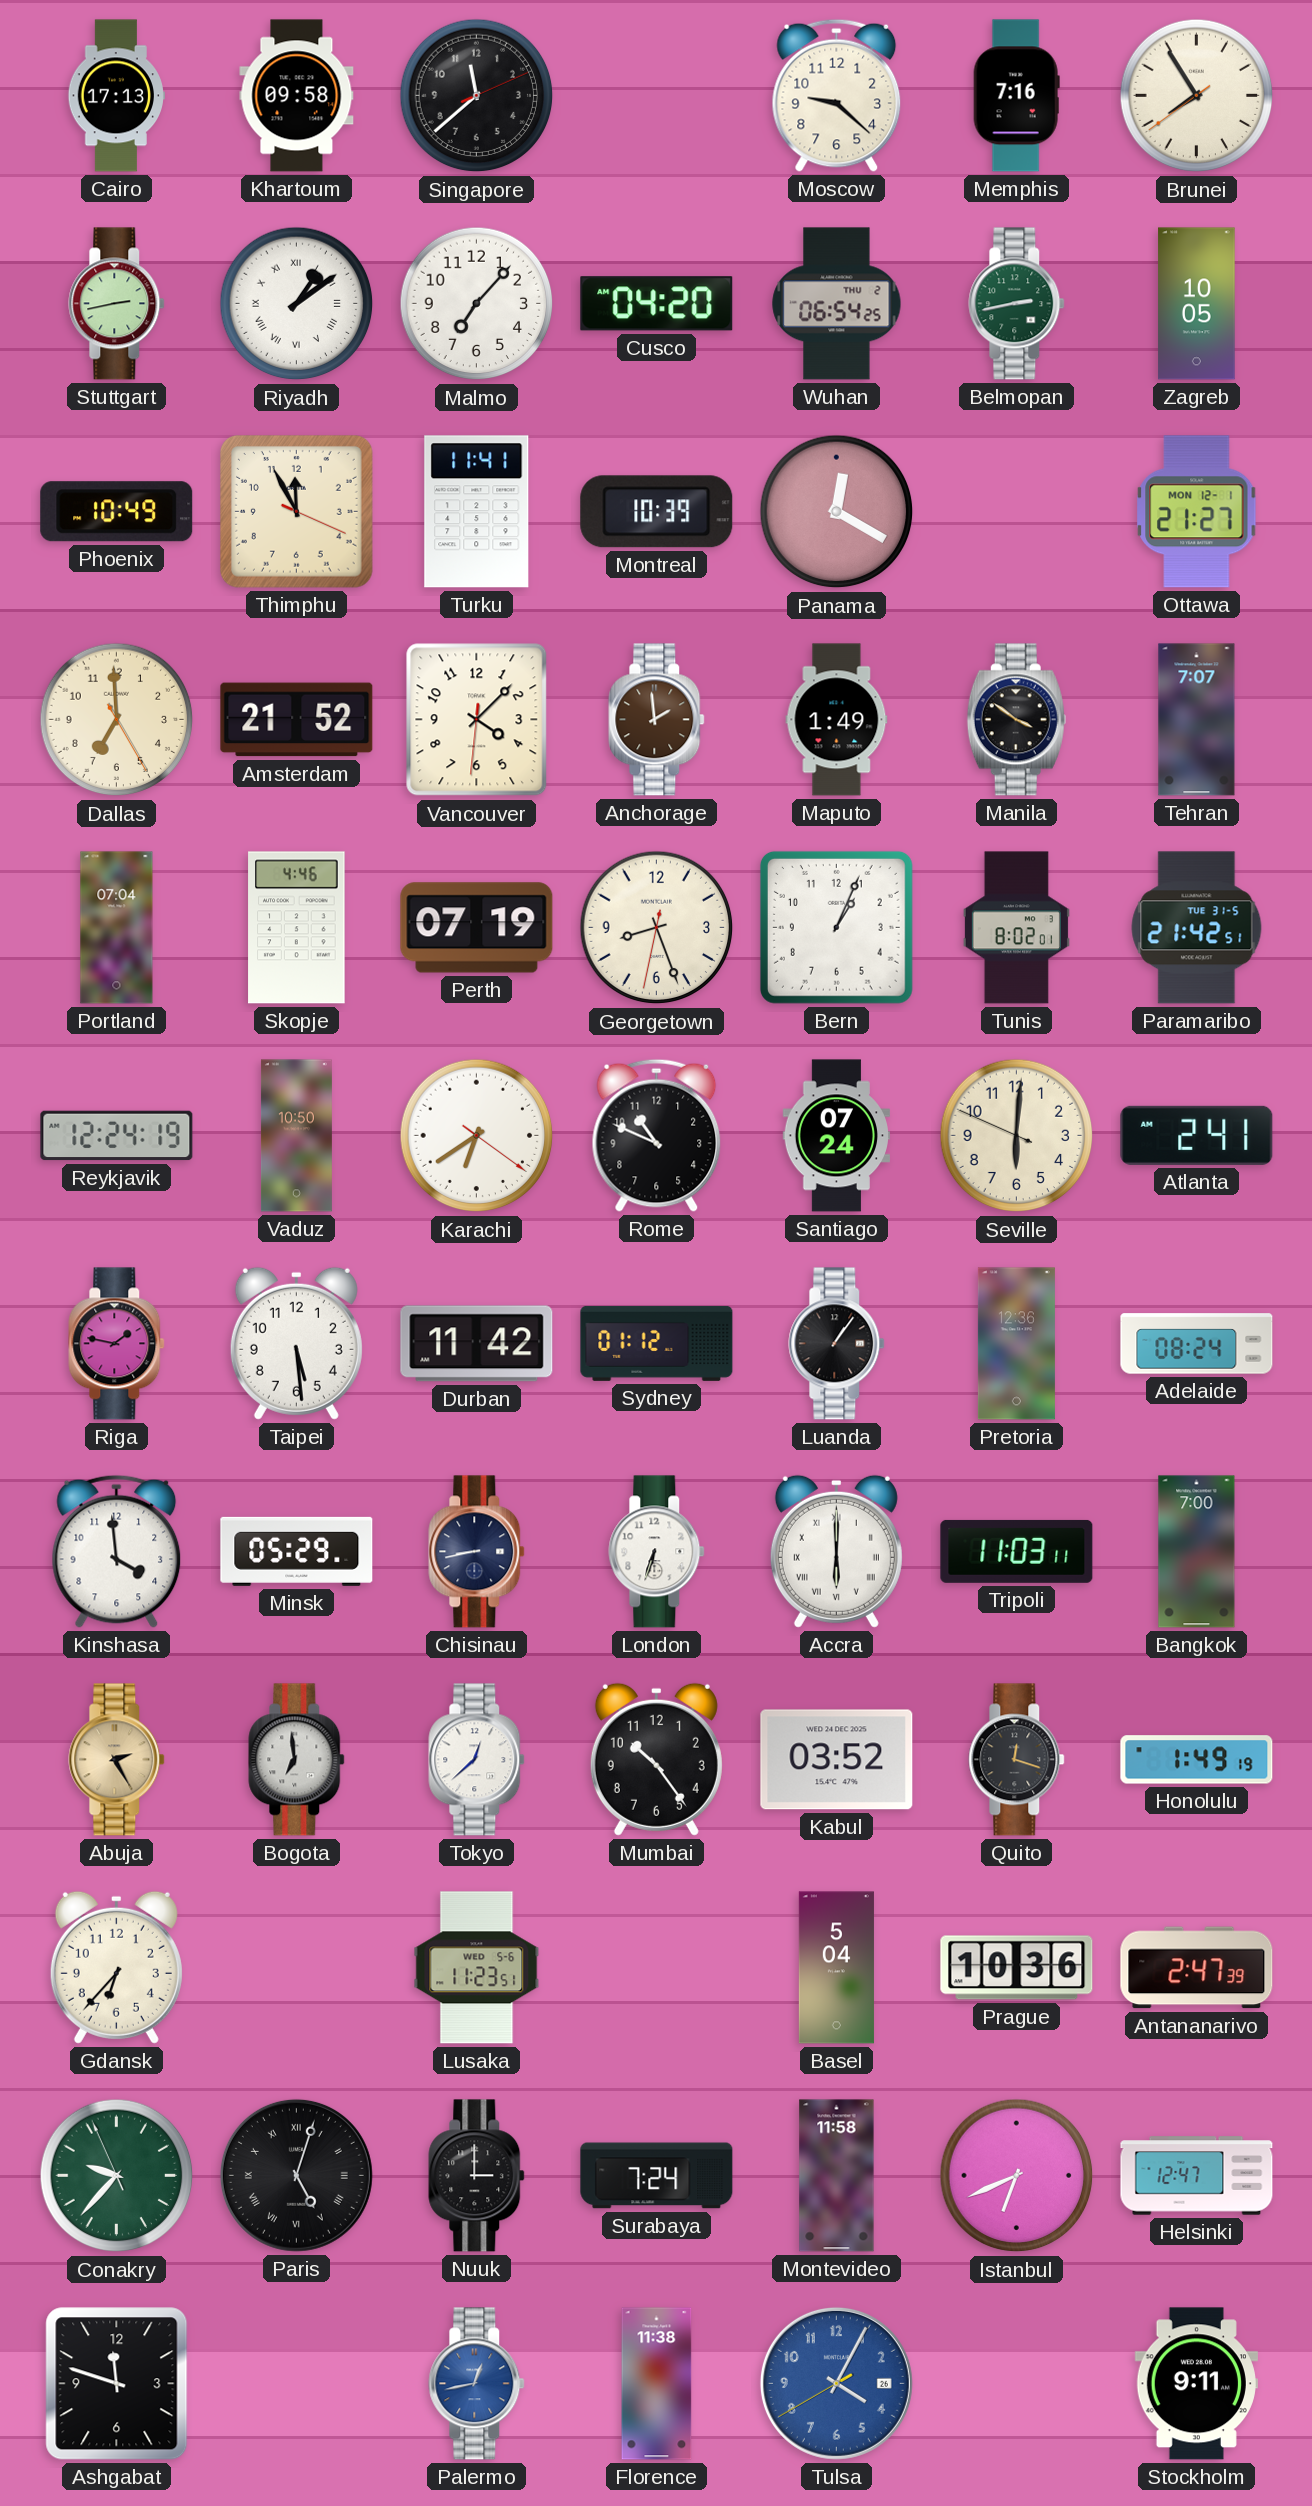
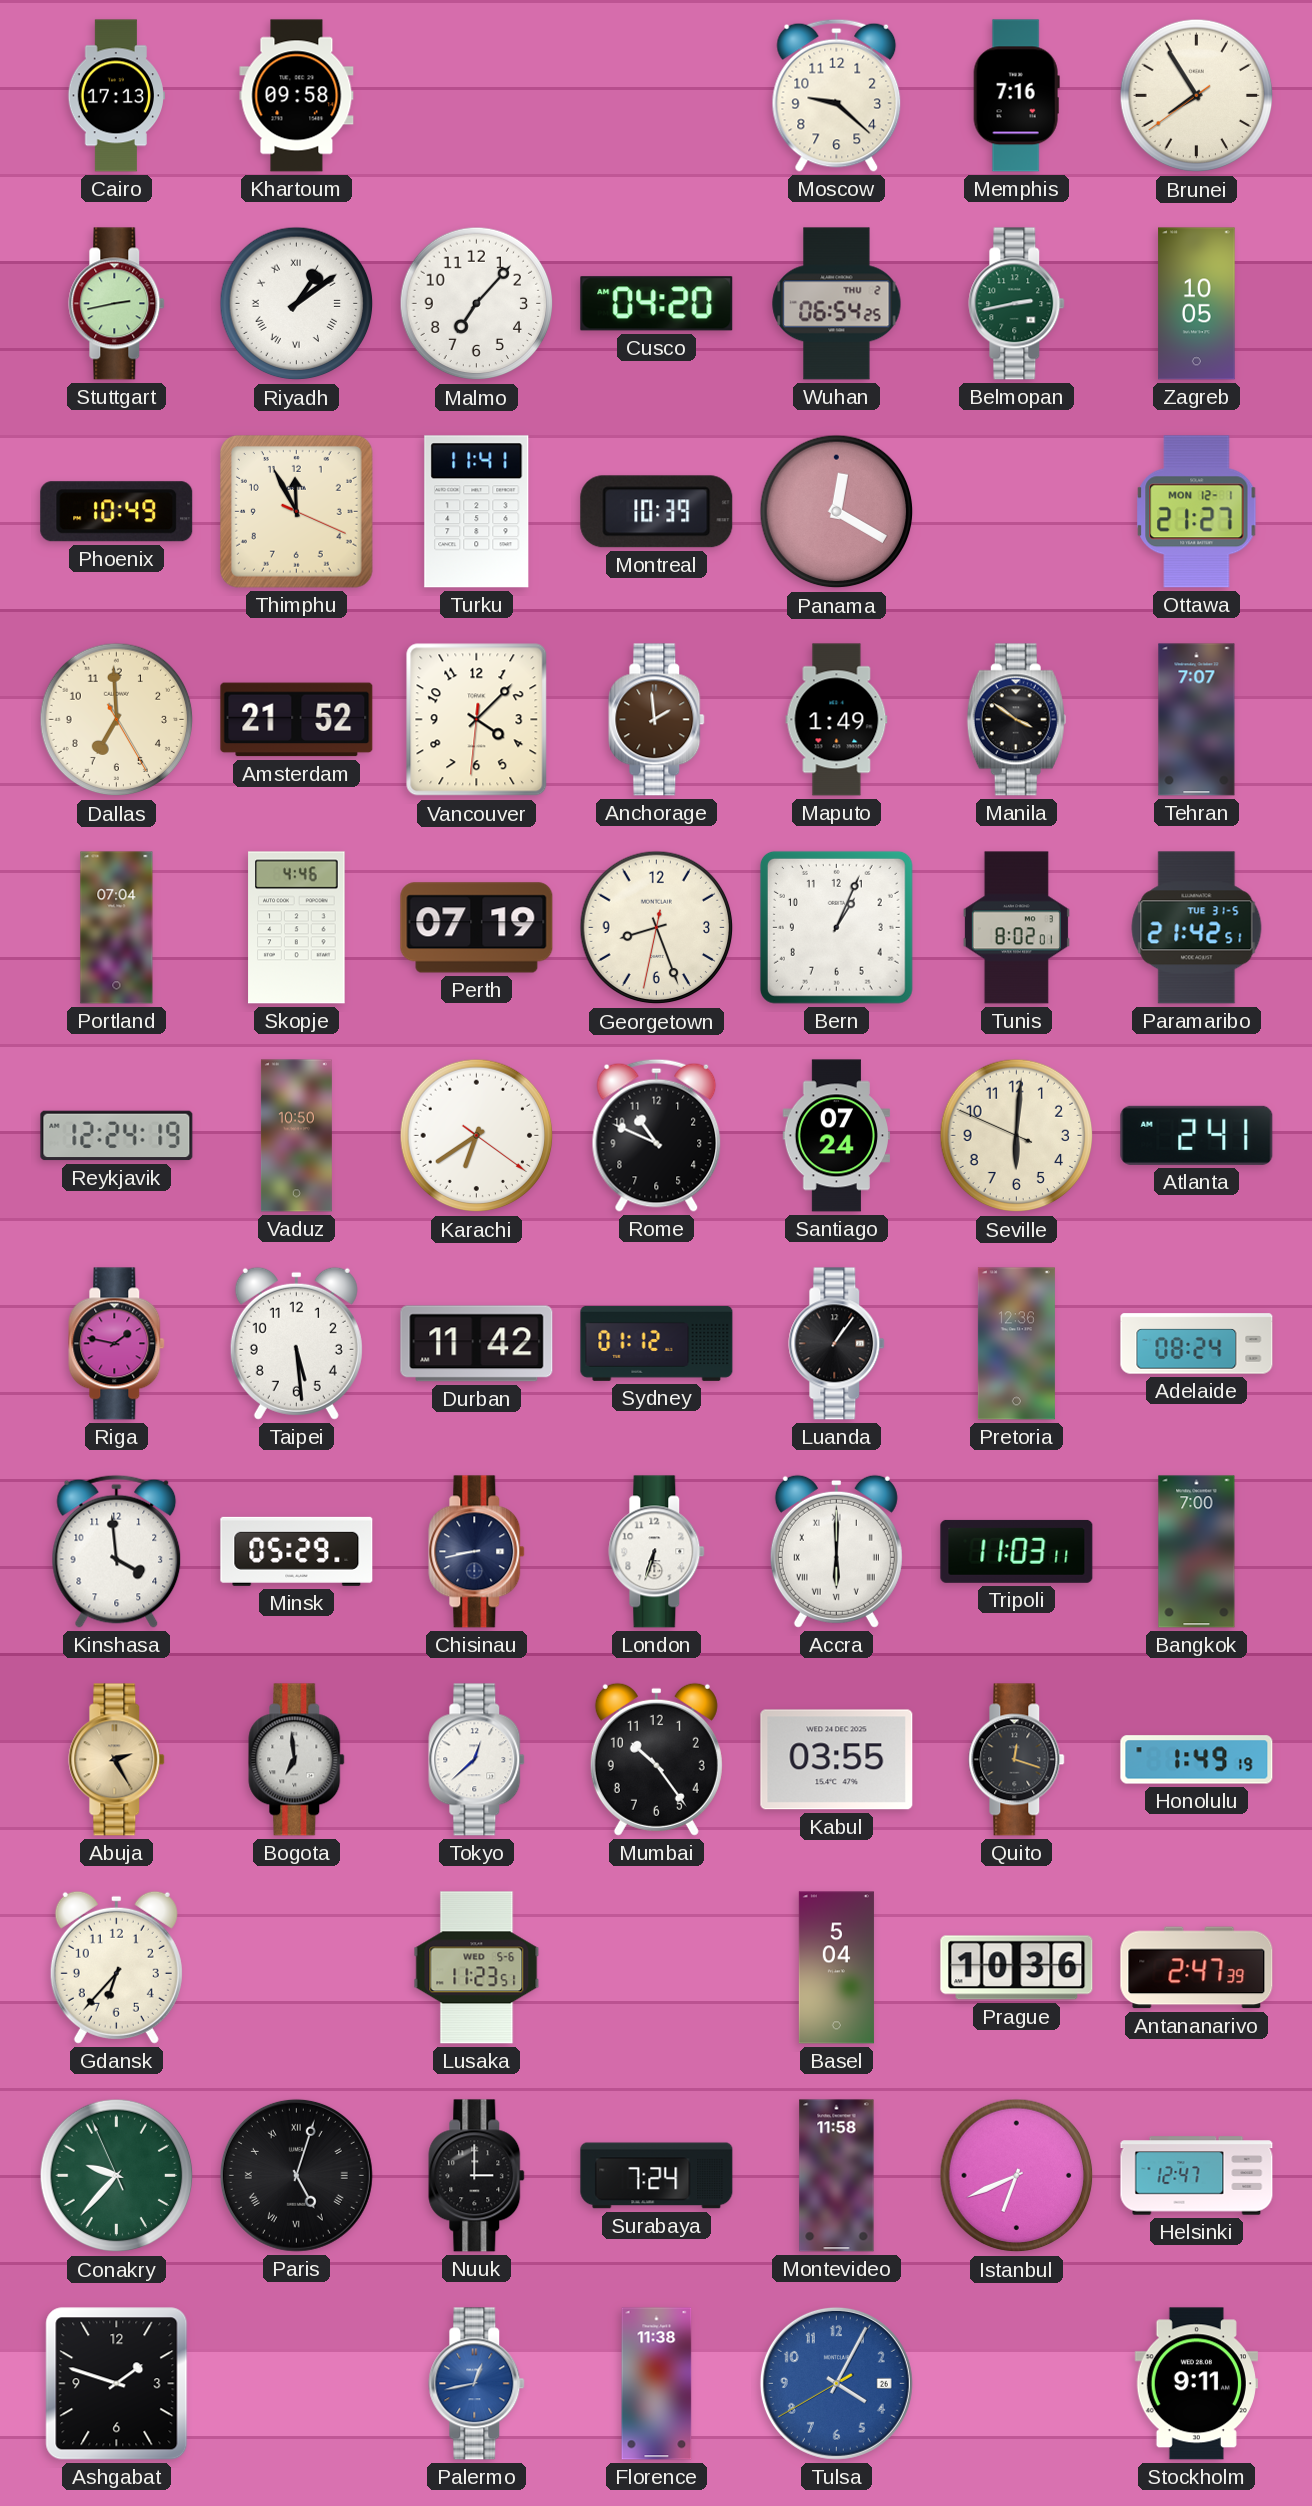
Singapore: 11:38 -> none (477, 96)
Kabul: 03:52 -> 03:55 (837, 1760)
Ashgabat: 11:48 -> 1:48 (117, 2384)
